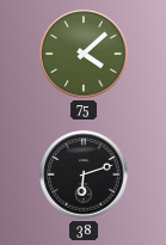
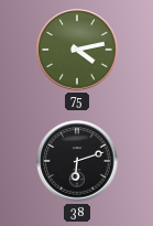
75: 4:08 -> 4:13 (77, 50)
